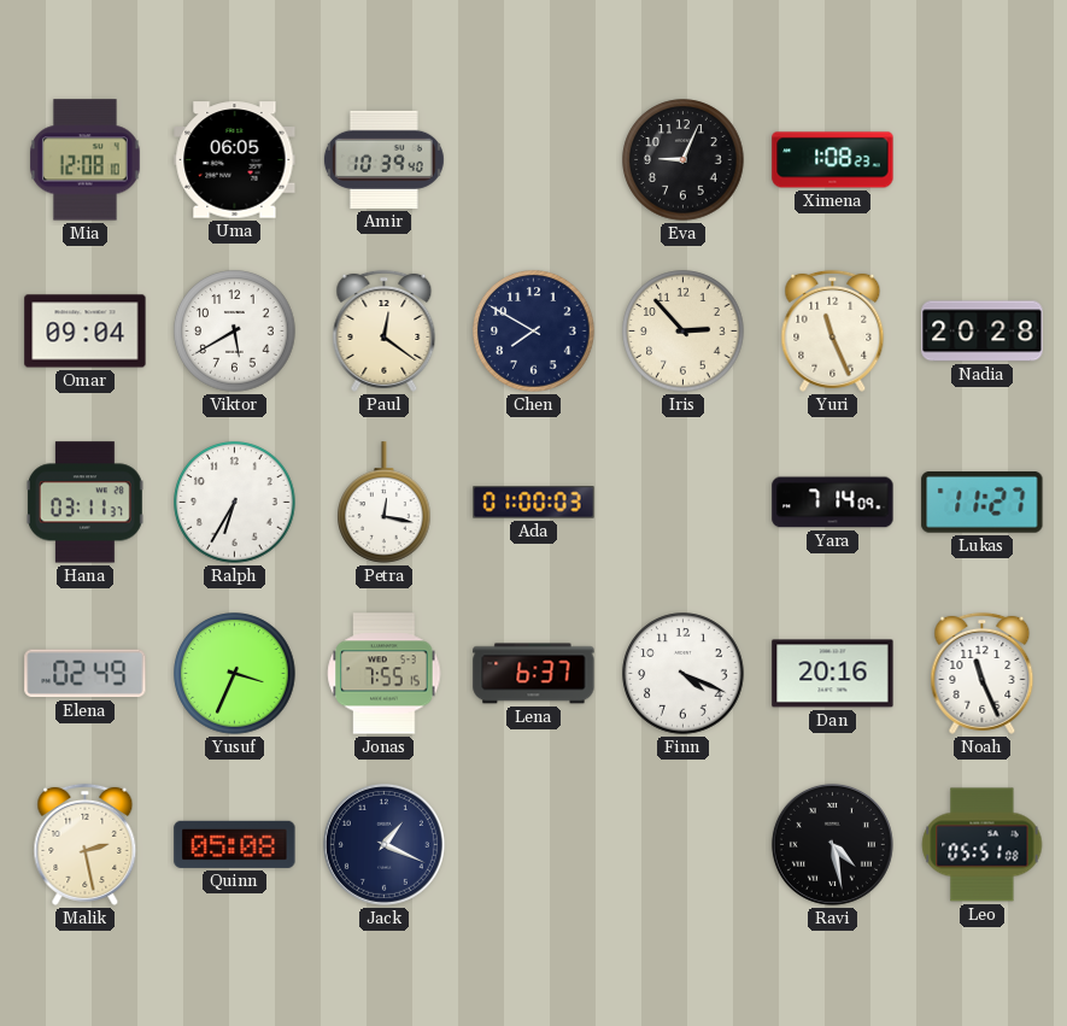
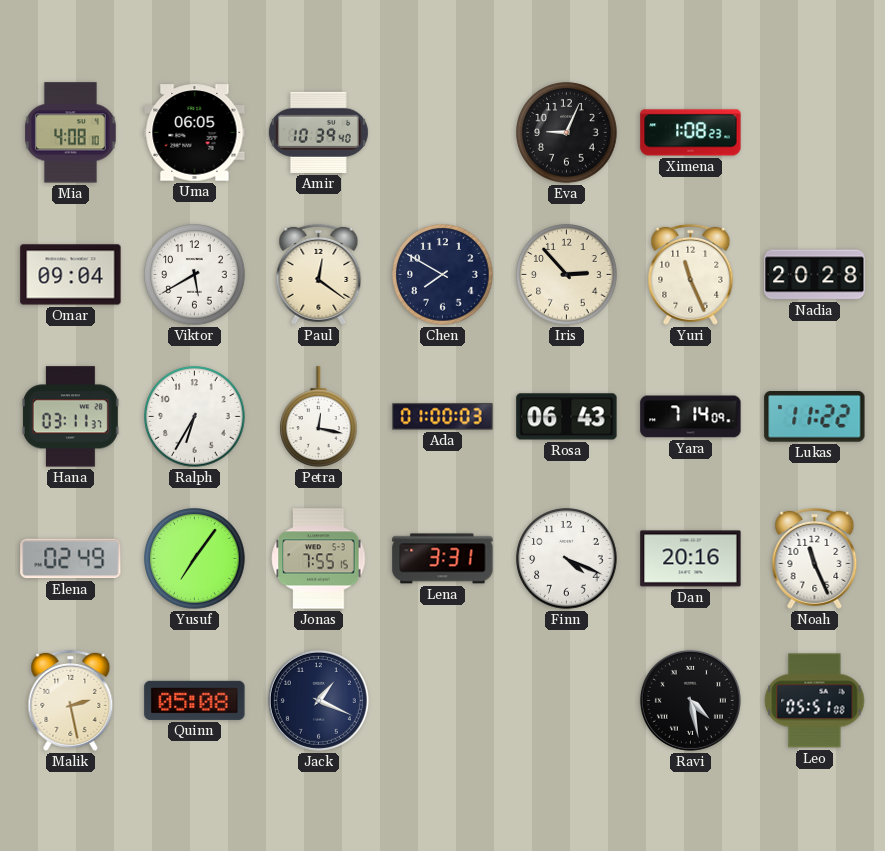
Mia: 12:08 -> 4:08 (71, 133)
Rosa: none -> 06:43 (567, 417)
Lukas: 11:27 -> 11:22 (815, 417)
Yusuf: 3:34 -> 7:06 (195, 559)
Lena: 6:37 -> 3:31 (443, 559)
